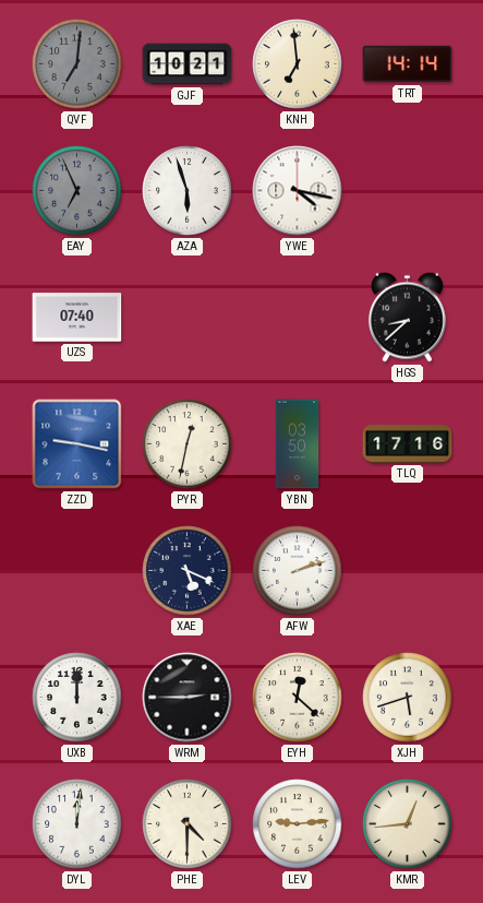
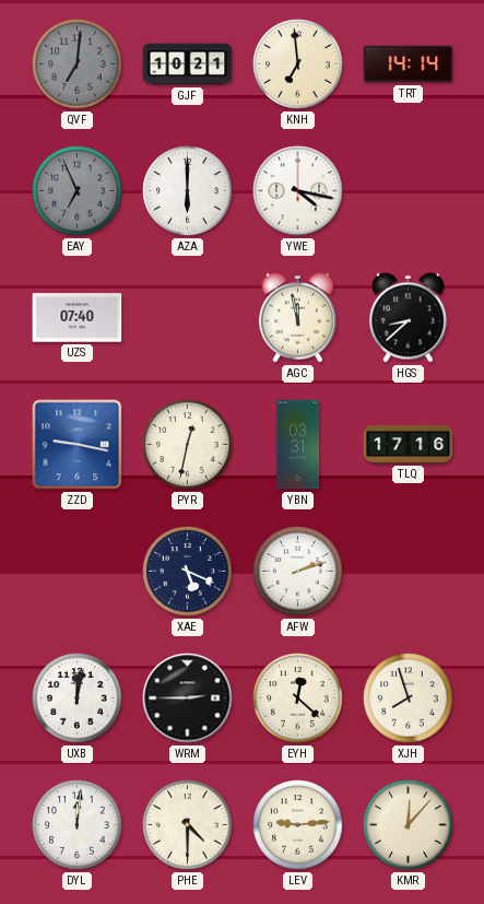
AZA: 5:57 -> 6:00 (188, 191)
AGC: none -> 11:58 (297, 317)
YBN: 03:50 -> 03:31 (298, 445)
UXB: 12:00 -> 12:02 (78, 698)
XJH: 5:42 -> 7:57 (409, 698)
KMR: 12:44 -> 12:07 (409, 825)
